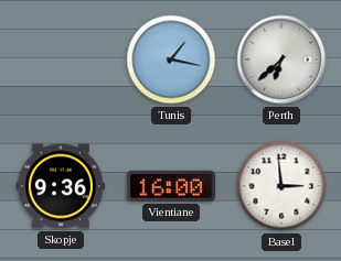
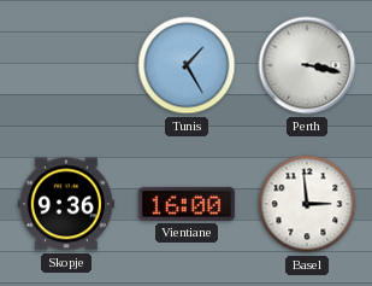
Tunis: 1:17 -> 1:25 (187, 65)
Perth: 6:38 -> 3:17 (307, 65)
